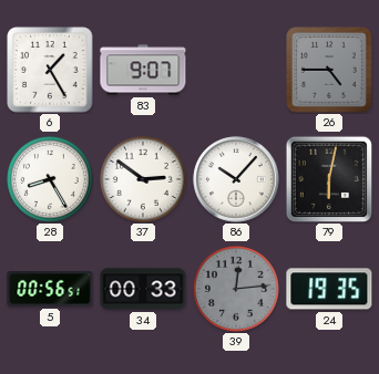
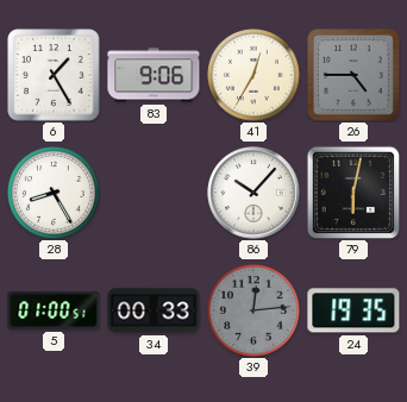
83: 9:07 -> 9:06 (154, 75)
41: none -> 12:35 (255, 76)
37: 2:51 -> none (144, 180)
5: 00:56 -> 01:00 (54, 310)
